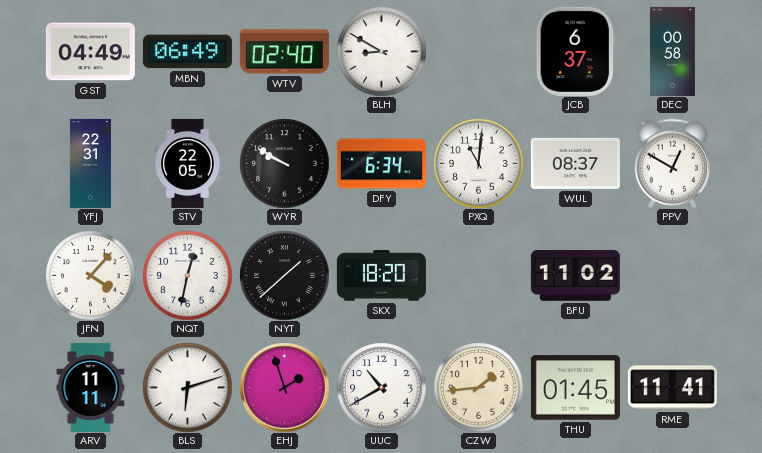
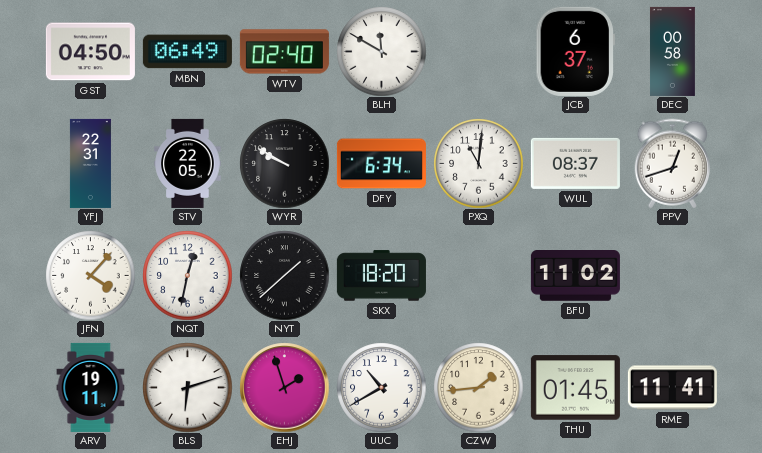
GST: 04:49 -> 04:50 (90, 52)
BLH: 8:50 -> 11:50 (381, 51)
PPV: 12:50 -> 12:42 (673, 163)
ARV: 11:11 -> 19:11 (91, 387)
